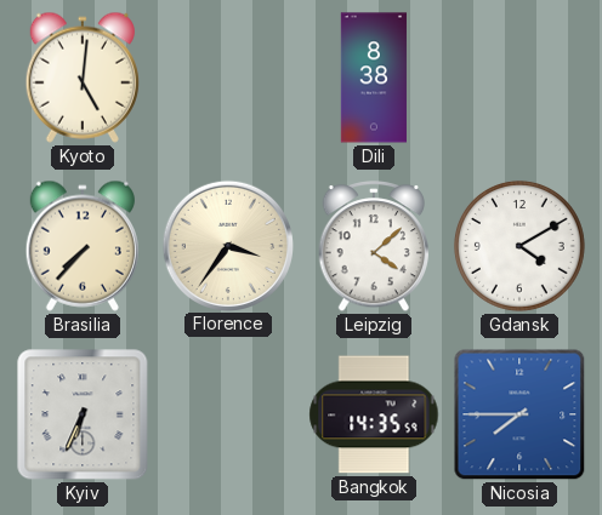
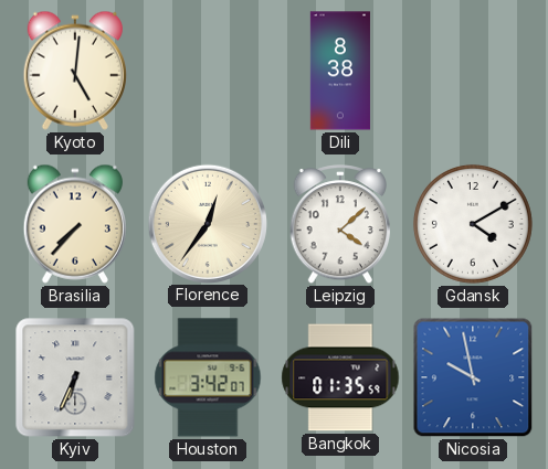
Florence: 3:36 -> 12:36 (207, 223)
Houston: none -> 3:42 (208, 377)
Bangkok: 14:35 -> 01:35 (340, 377)
Nicosia: 7:45 -> 9:58 (473, 377)
